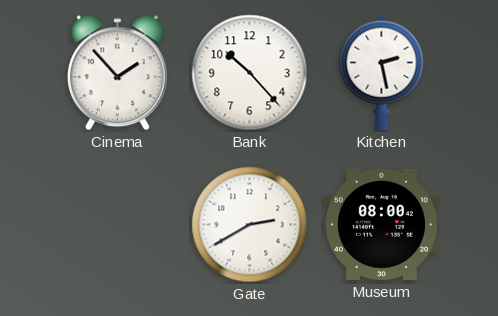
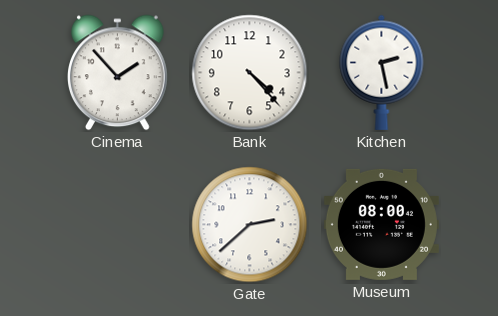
Bank: 10:23 -> 4:23 (250, 73)
Gate: 2:40 -> 2:38 (250, 225)
